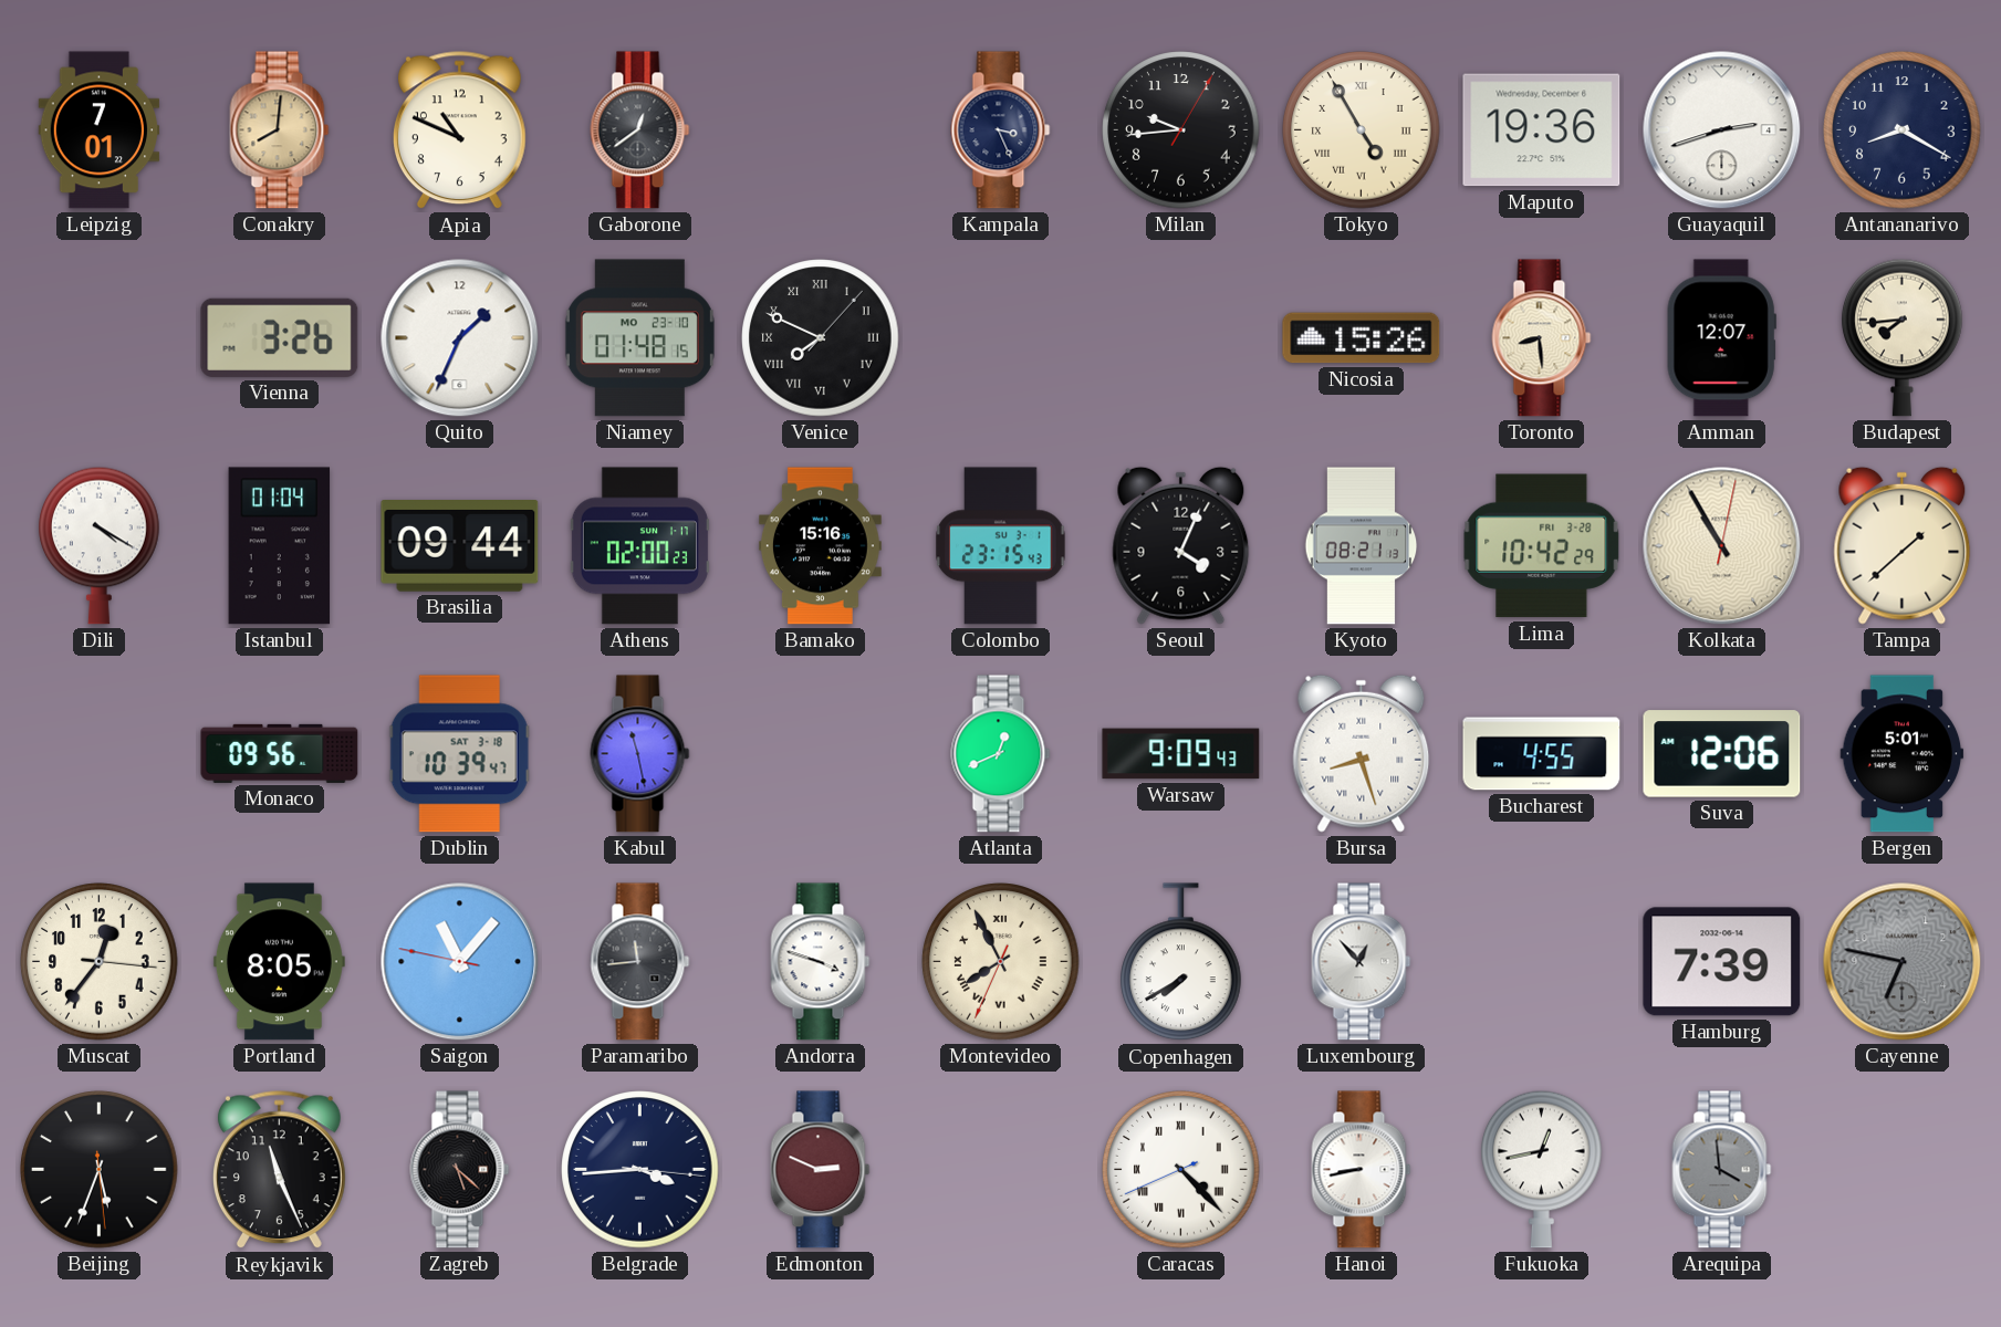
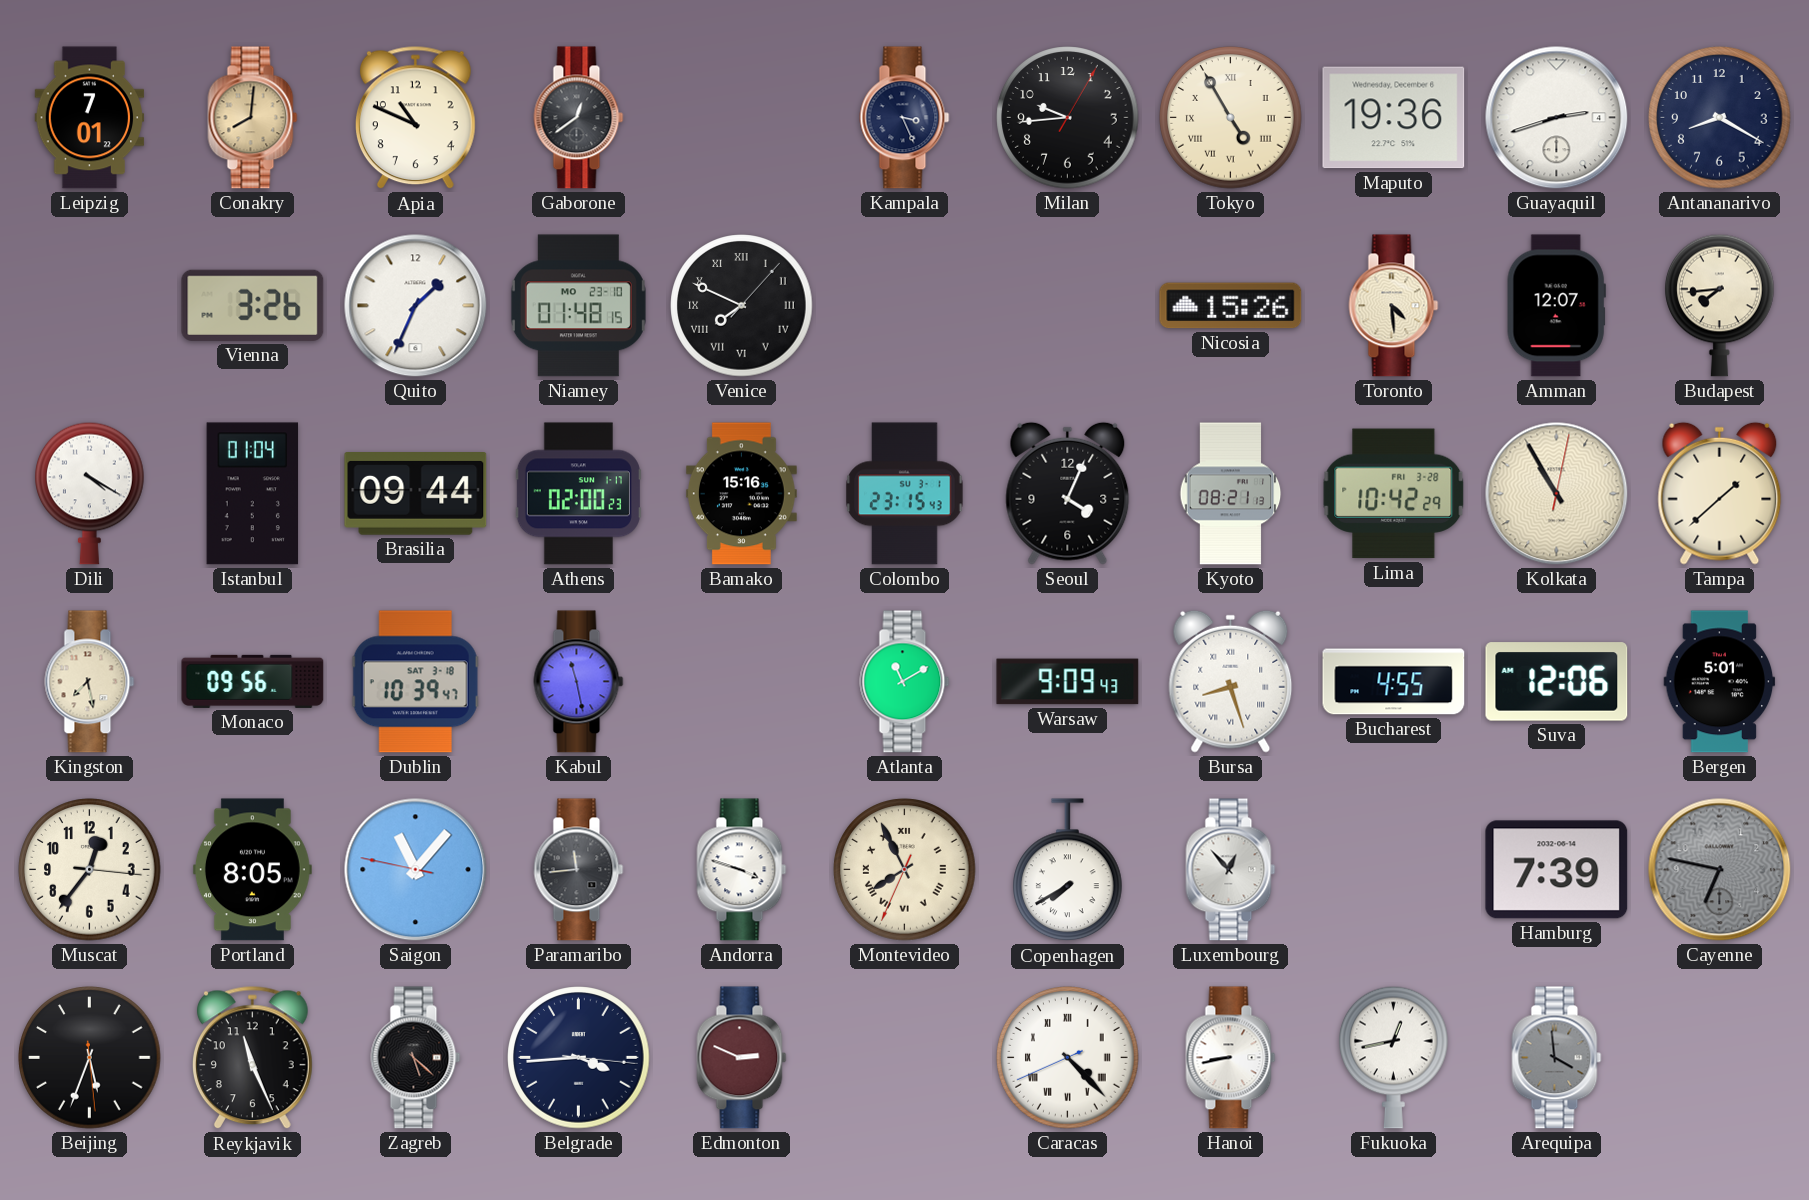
Toronto: 8:29 -> 4:29 (1394, 306)
Kingston: none -> 7:28 (90, 682)
Atlanta: 12:41 -> 11:10 (905, 682)
